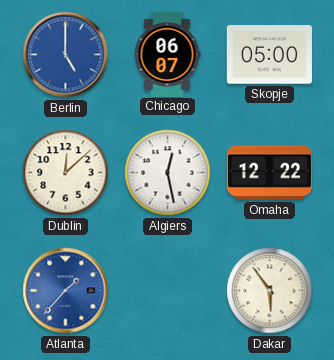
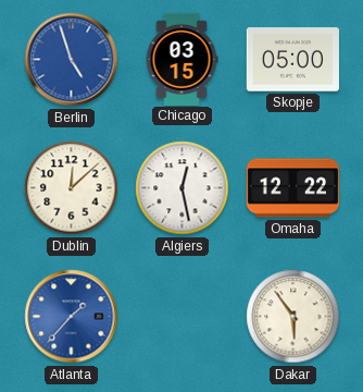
Berlin: 5:00 -> 4:57 (72, 60)
Chicago: 06:07 -> 03:15 (181, 59)
